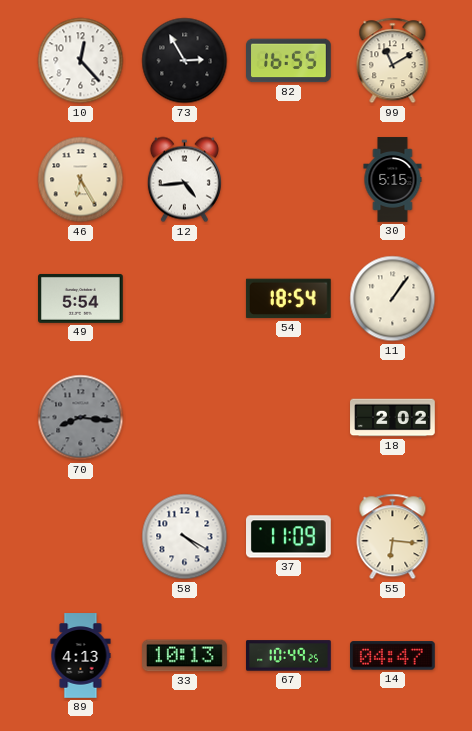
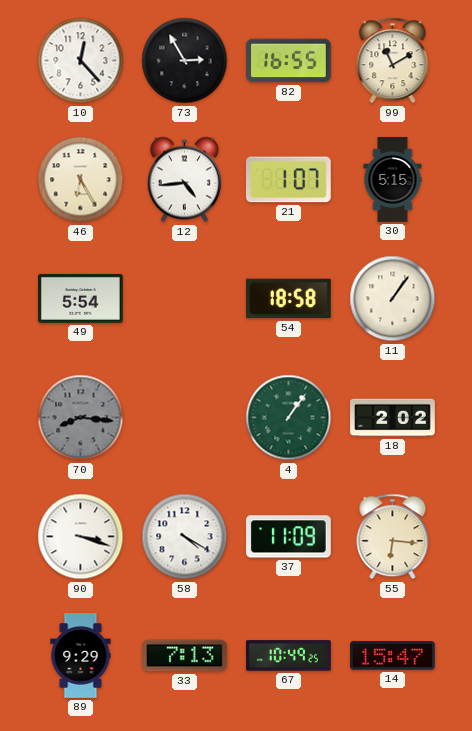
21: none -> 1:07 (288, 180)
54: 18:54 -> 18:58 (288, 299)
4: none -> 1:06 (289, 418)
90: none -> 3:18 (81, 537)
89: 4:13 -> 9:29 (81, 656)
33: 10:13 -> 7:13 (185, 656)
14: 04:47 -> 15:47 (393, 656)
